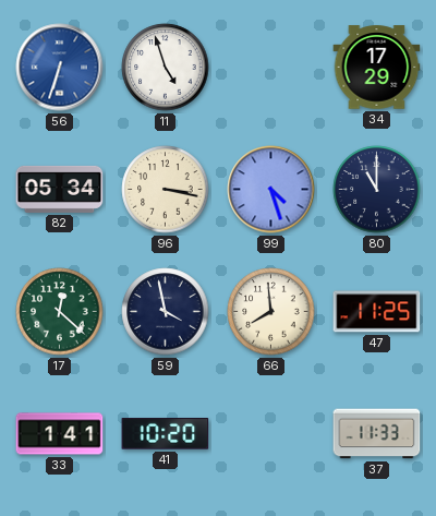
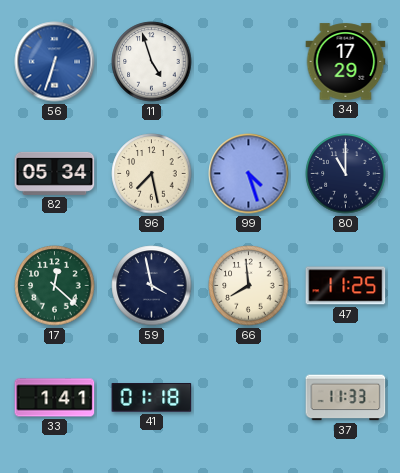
96: 3:17 -> 7:28 (152, 174)
41: 10:20 -> 01:18 (152, 398)
